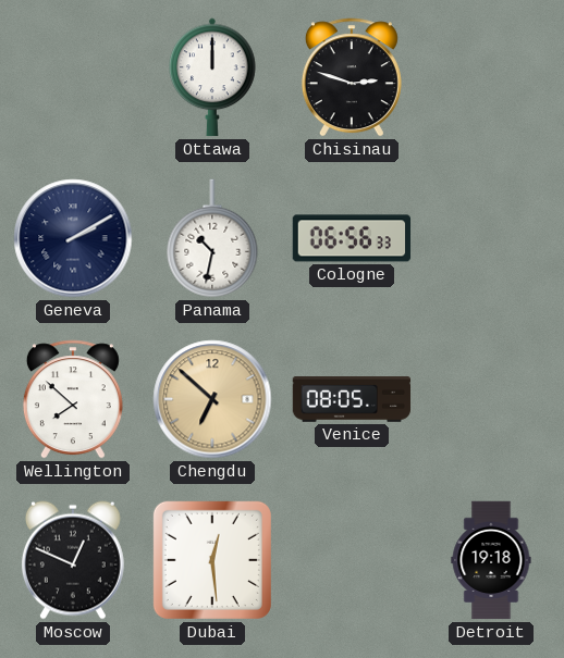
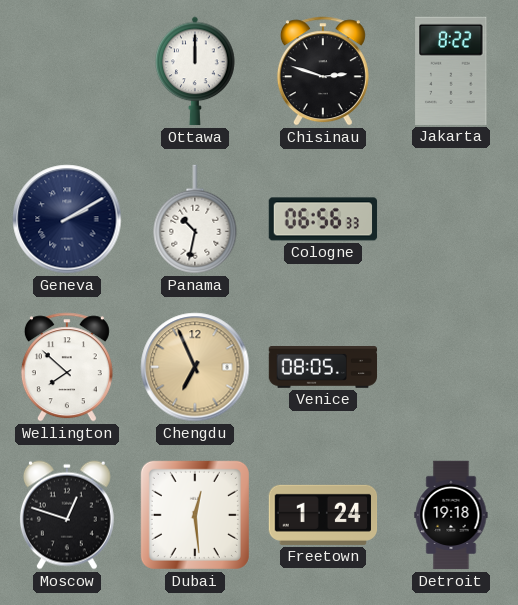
Jakarta: none -> 8:22 (451, 71)
Chengdu: 6:52 -> 6:56 (195, 367)
Moscow: 12:49 -> 12:48 (67, 515)
Freetown: none -> 1:24 (323, 515)
